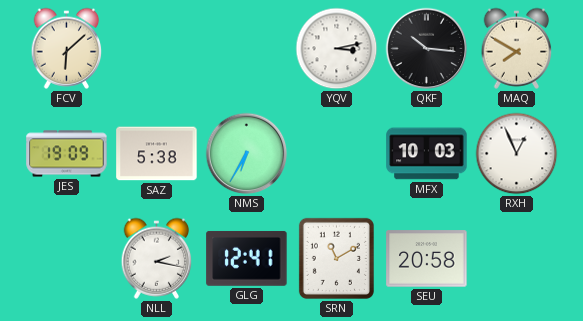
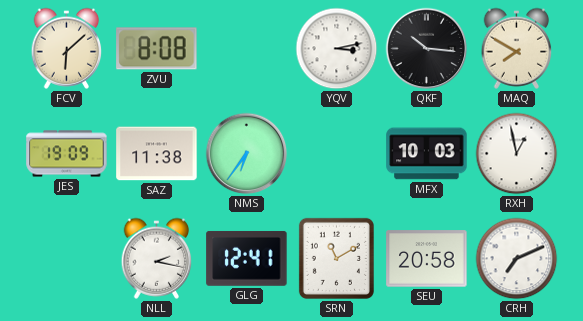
ZVU: none -> 8:08 (157, 49)
SAZ: 5:38 -> 11:38 (157, 154)
NMS: 6:35 -> 6:36 (247, 154)
RXH: 12:56 -> 12:58 (517, 154)
CRH: none -> 7:11 (517, 259)
